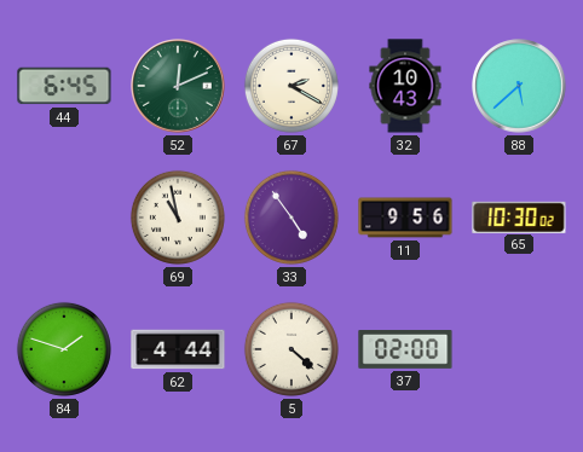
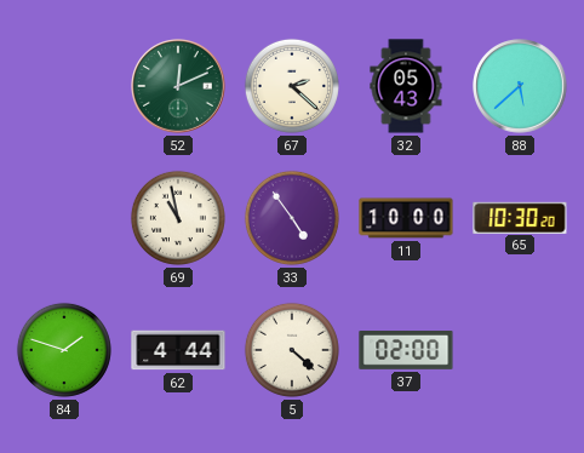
44: 6:45 -> none (64, 86)
67: 2:20 -> 2:22 (292, 86)
32: 10:43 -> 05:43 (406, 86)
11: 9:56 -> 10:00 (406, 218)
65: 10:30:02 -> 10:30:20 (520, 217)
